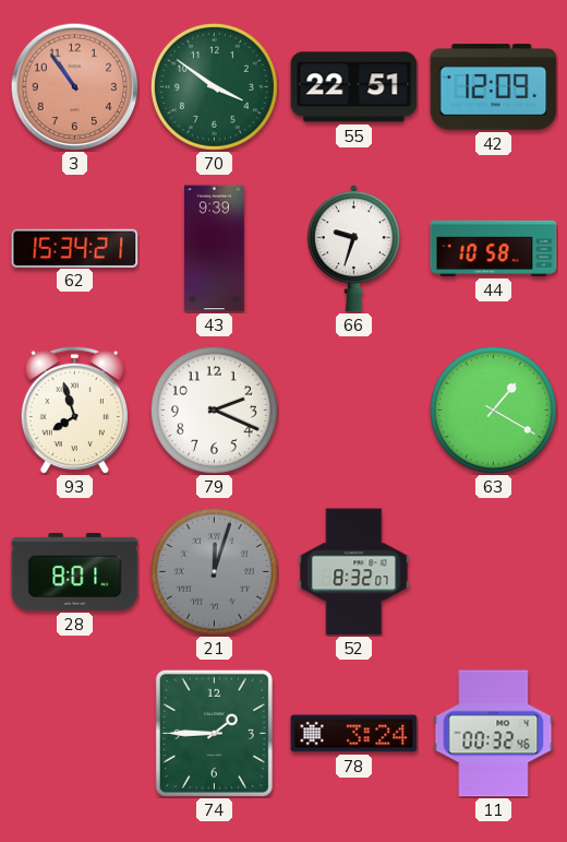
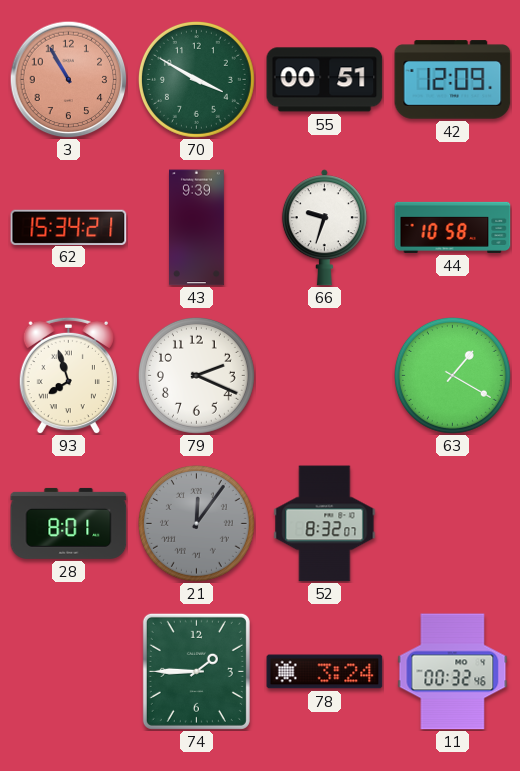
3: 10:54 -> 10:55 (68, 79)
70: 3:51 -> 3:50 (196, 79)
55: 22:51 -> 00:51 (325, 80)
21: 12:03 -> 12:06 (196, 523)
